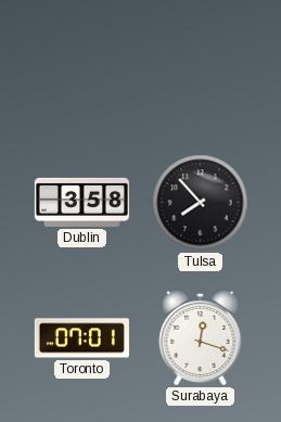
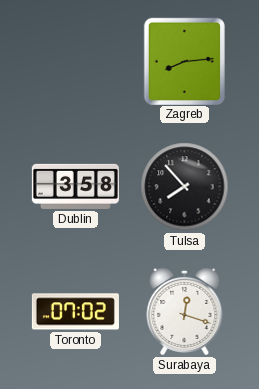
Zagreb: none -> 8:14 (184, 61)
Toronto: 07:01 -> 07:02 (75, 312)
